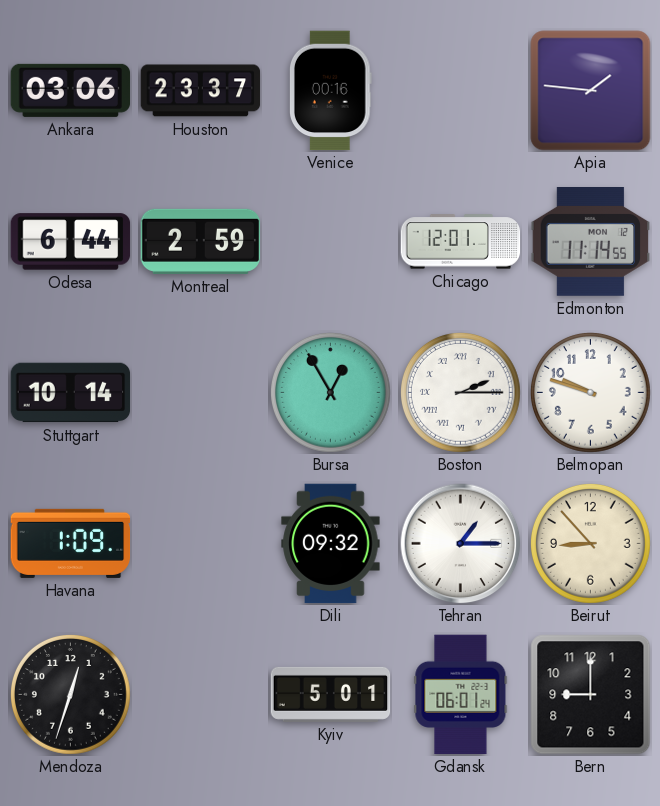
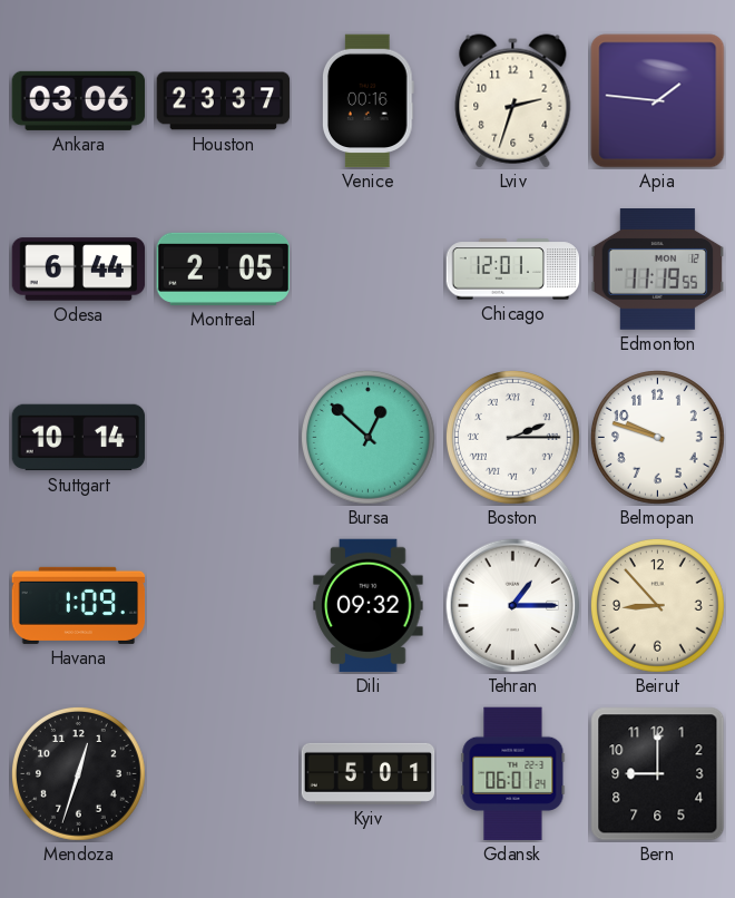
Lviv: none -> 2:33 (513, 101)
Montreal: 2:59 -> 2:05 (224, 269)
Edmonton: 11:14 -> 11:19 (658, 270)
Bursa: 12:55 -> 12:52 (369, 438)
